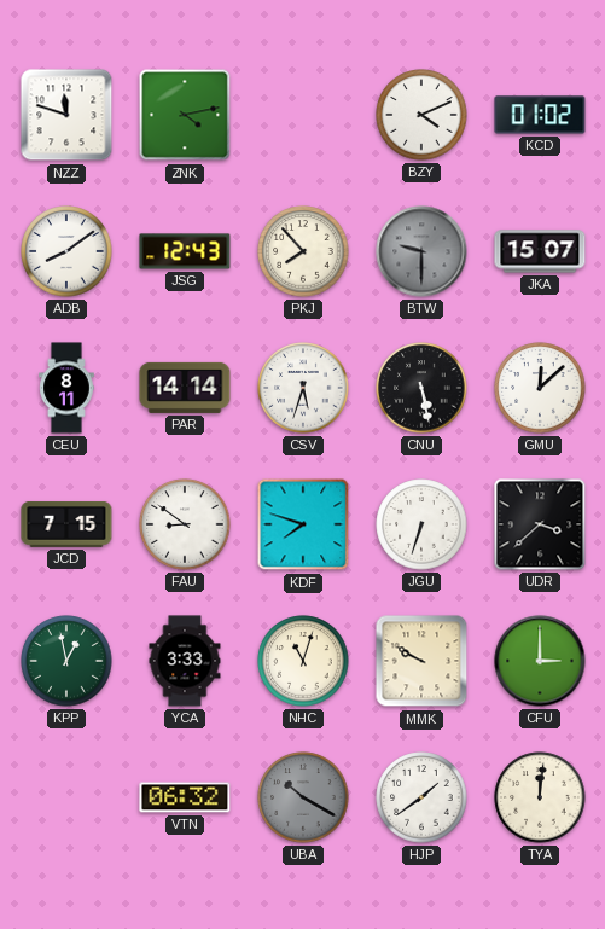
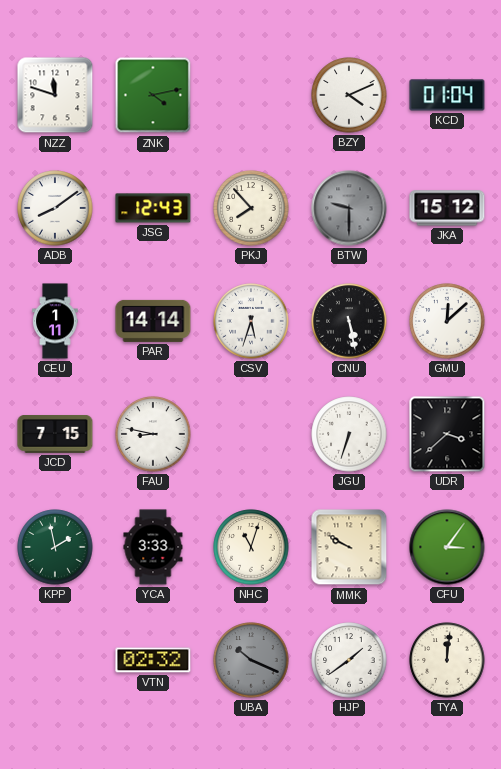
KCD: 01:02 -> 01:04 (447, 95)
JKA: 15:07 -> 15:12 (447, 208)
CEU: 8:11 -> 1:11 (55, 321)
FAU: 8:51 -> 8:47 (153, 434)
KDF: 7:48 -> none (303, 524)
KPP: 12:58 -> 1:58 (55, 547)
CFU: 3:00 -> 3:06 (447, 547)
VTN: 06:32 -> 02:32 (153, 660)
UBA: 10:20 -> 10:19 (251, 660)
